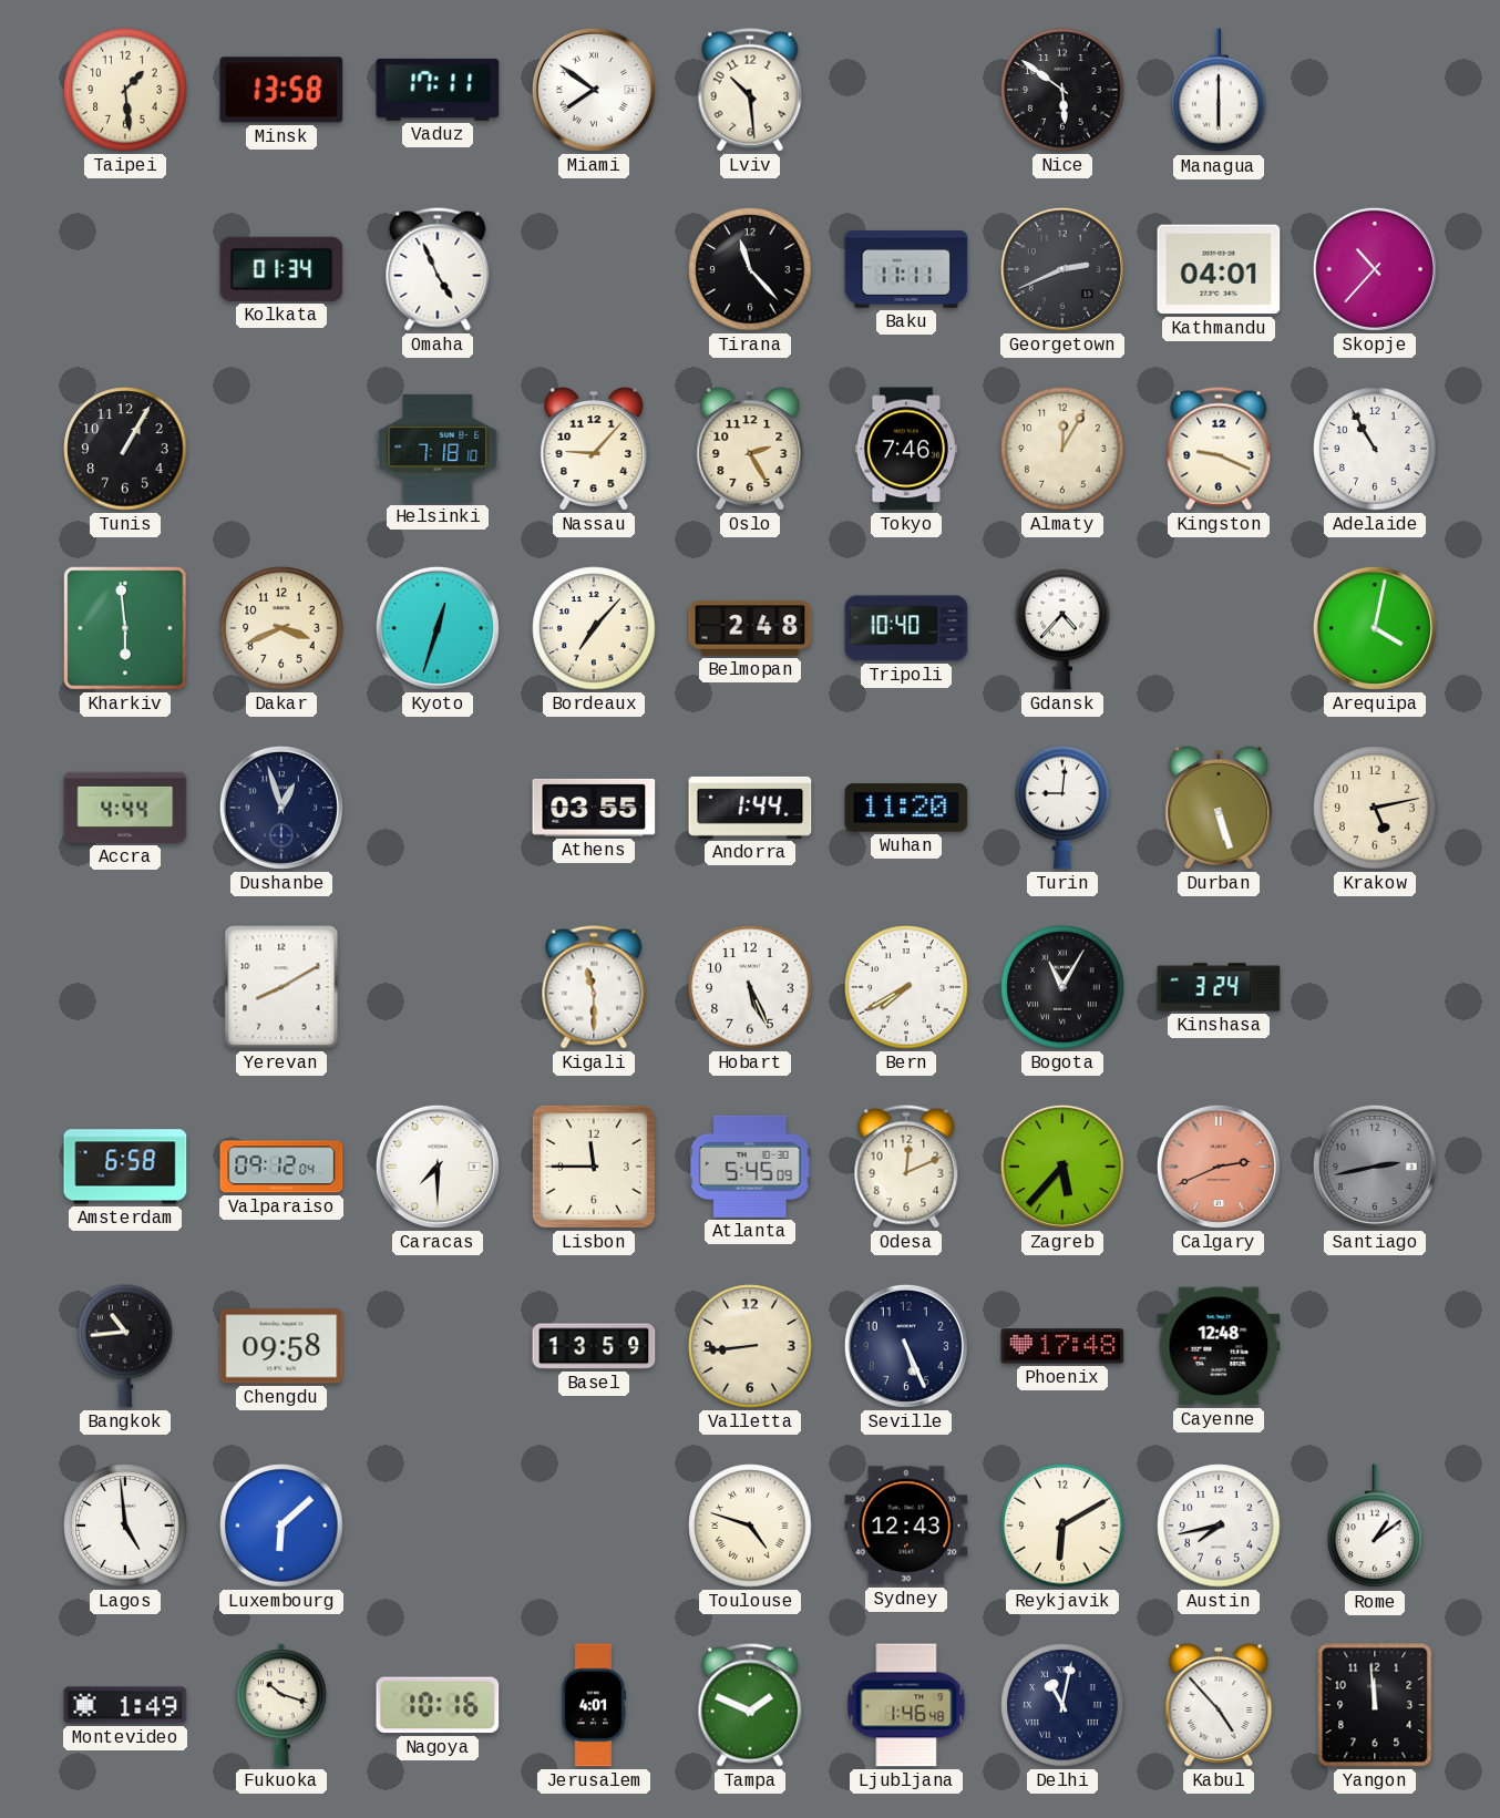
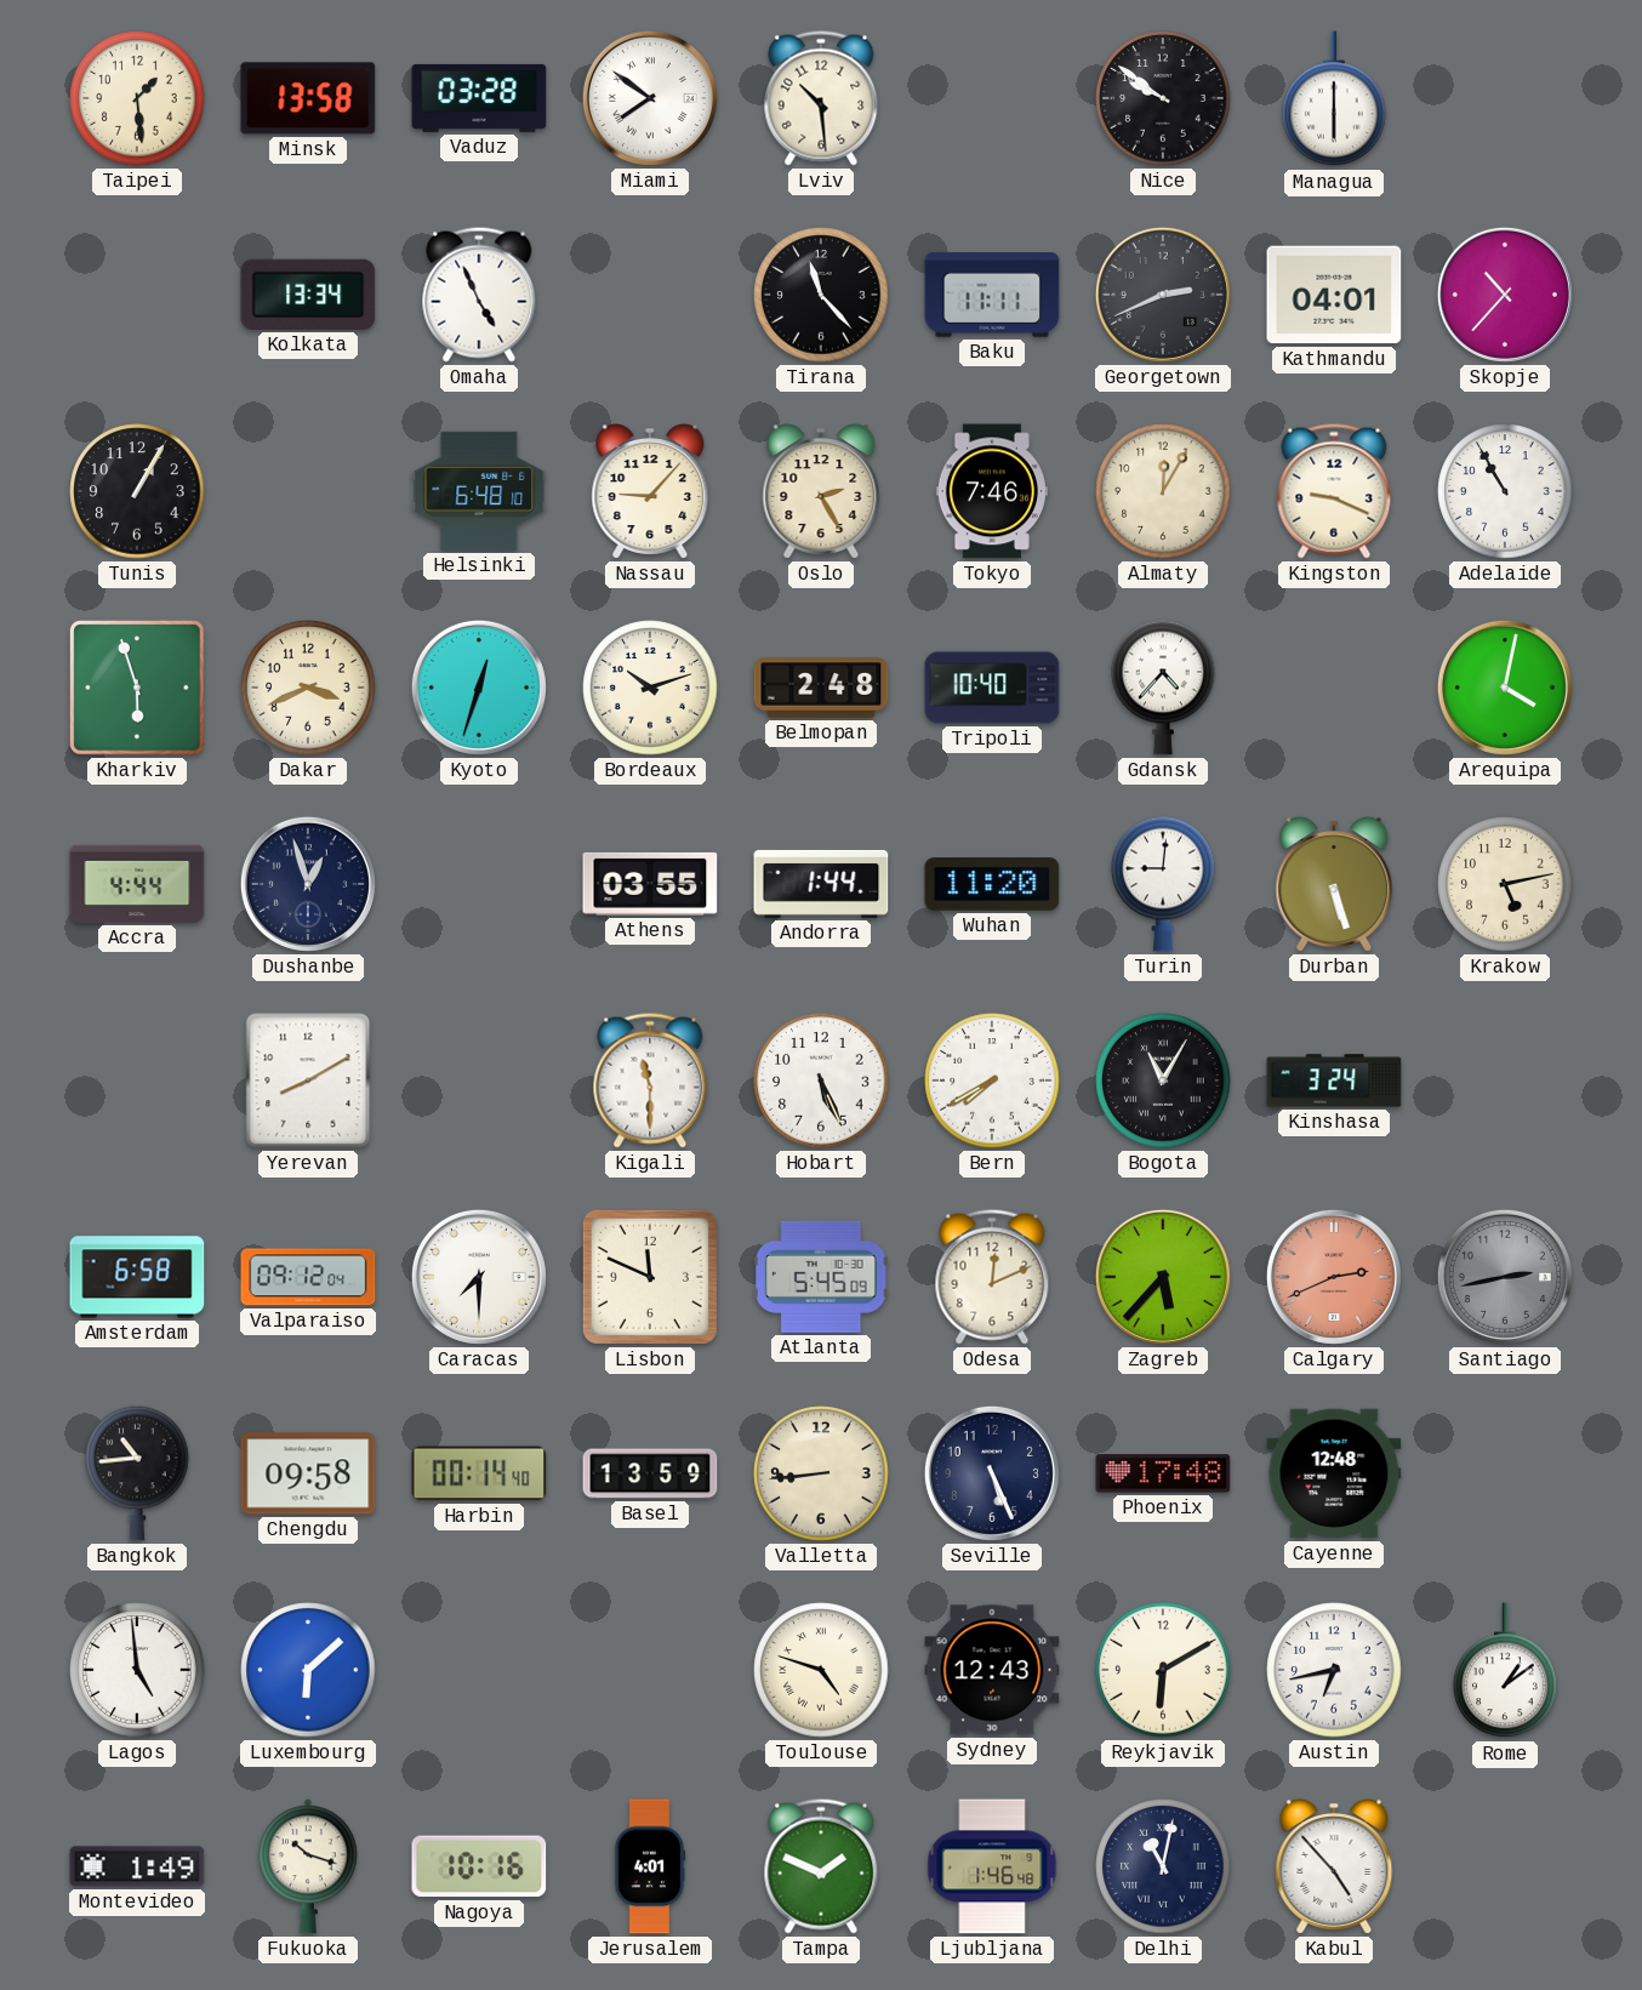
Vaduz: 17:11 -> 03:28 (479, 98)
Nice: 5:51 -> 9:51 (1163, 98)
Kolkata: 01:34 -> 13:34 (308, 295)
Helsinki: 7:18 -> 6:48 (479, 491)
Kharkiv: 5:59 -> 5:57 (137, 688)
Bordeaux: 7:07 -> 10:12 (650, 688)
Lisbon: 11:45 -> 11:49 (650, 1277)
Harbin: none -> 00:14 (479, 1473)
Austin: 7:43 -> 6:43 (1334, 1670)
Yangon: 11:59 -> none (1375, 1705)
